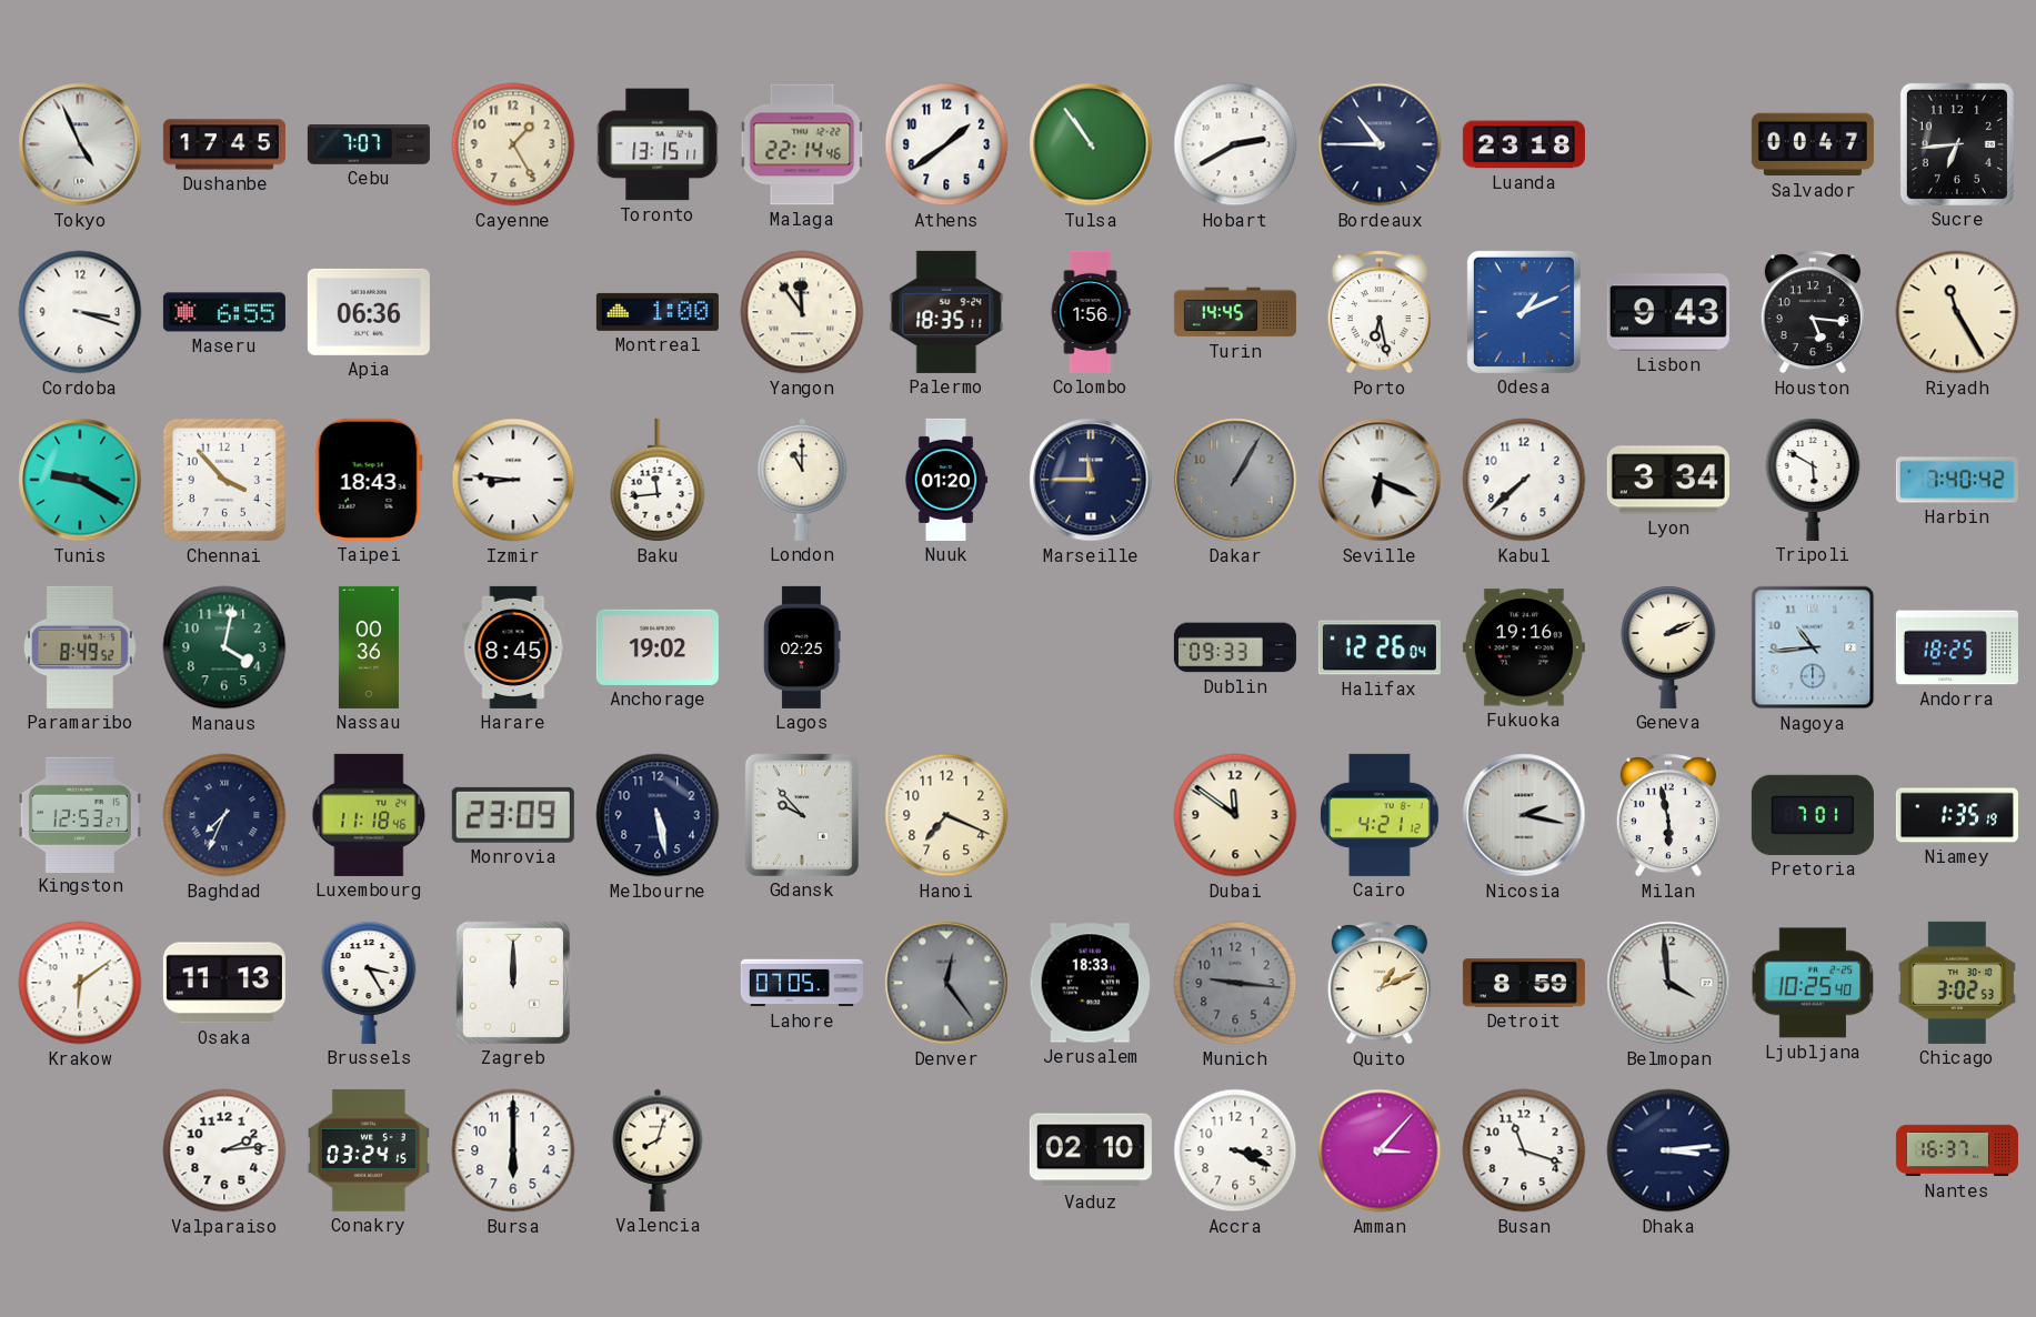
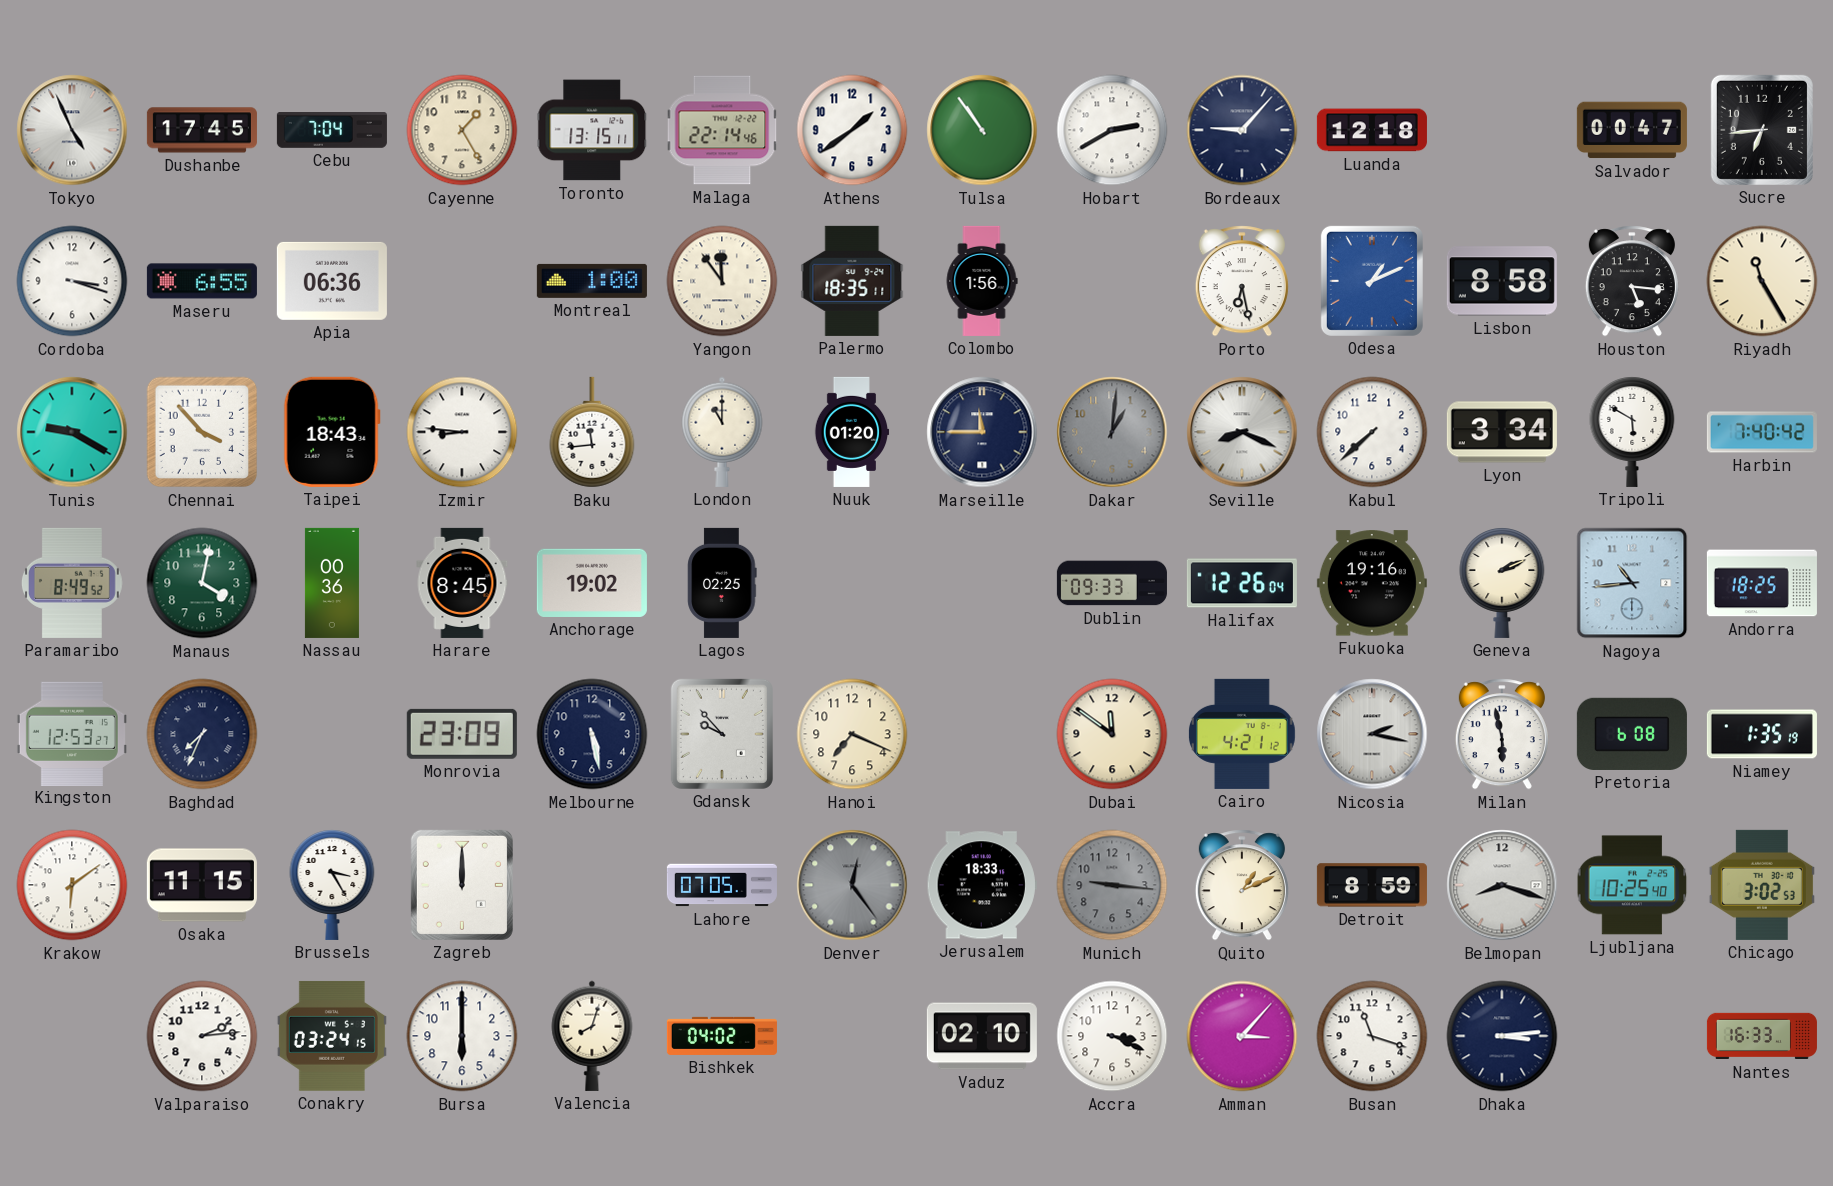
Cebu: 7:07 -> 7:04 (332, 131)
Bordeaux: 10:45 -> 9:07 (1242, 130)
Luanda: 23:18 -> 12:18 (1372, 130)
Turin: 14:45 -> none (1235, 312)
Lisbon: 9:43 -> 8:58 (1502, 281)
Dakar: 1:05 -> 1:01 (1112, 432)
Seville: 6:19 -> 8:19 (1242, 432)
Luxembourg: 11:18 -> none (369, 815)
Pretoria: 7:01 -> 6:08 (1632, 734)
Osaka: 11:13 -> 11:15 (202, 885)
Belmopan: 3:59 -> 8:18 (1502, 885)
Bishkek: none -> 04:02 (722, 1036)
Nantes: 16:37 -> 16:33 (1762, 1036)
